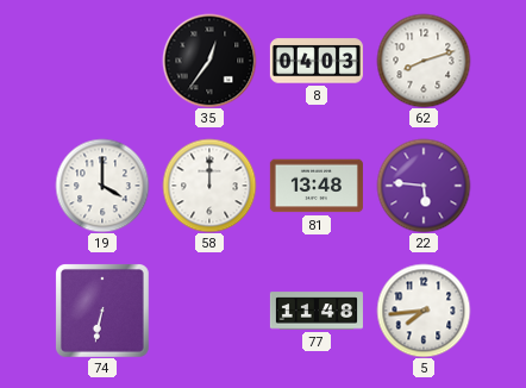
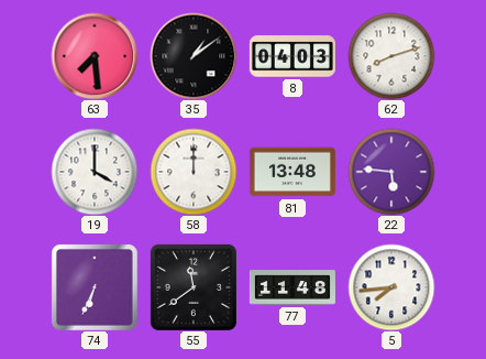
63: none -> 7:29 (95, 56)
35: 12:36 -> 1:09 (194, 56)
74: 6:32 -> 6:34 (95, 287)
55: none -> 11:39 (194, 287)
